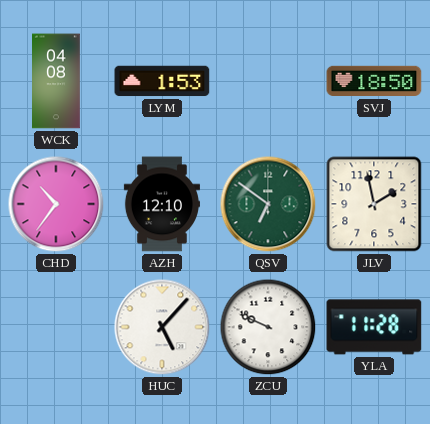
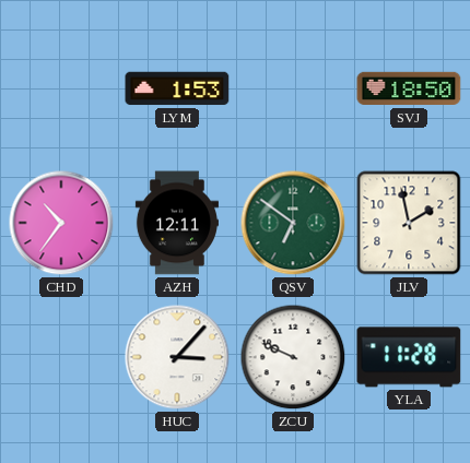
WCK: 04:08 -> none (57, 81)
AZH: 12:10 -> 12:11 (177, 223)
HUC: 5:07 -> 3:07 (177, 357)
